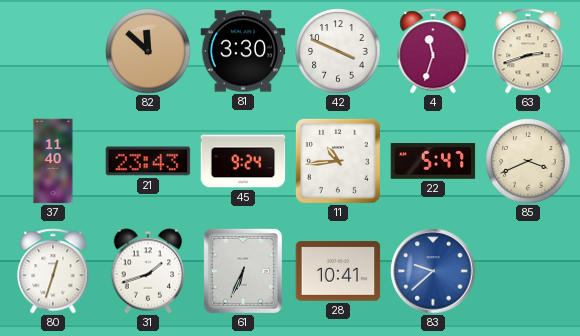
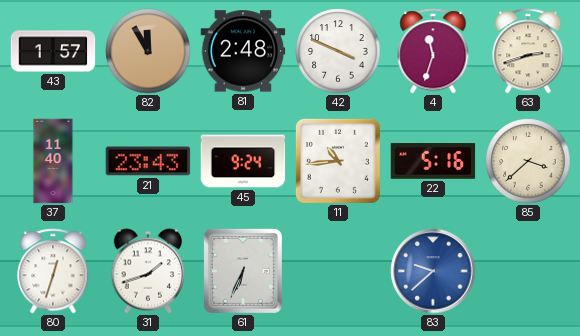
43: none -> 1:57 (53, 51)
82: 11:52 -> 11:55 (148, 51)
81: 3:30 -> 2:48 (243, 51)
22: 5:47 -> 5:16 (433, 161)
85: 3:41 -> 3:38 (528, 161)
28: 10:41 -> none (338, 271)
